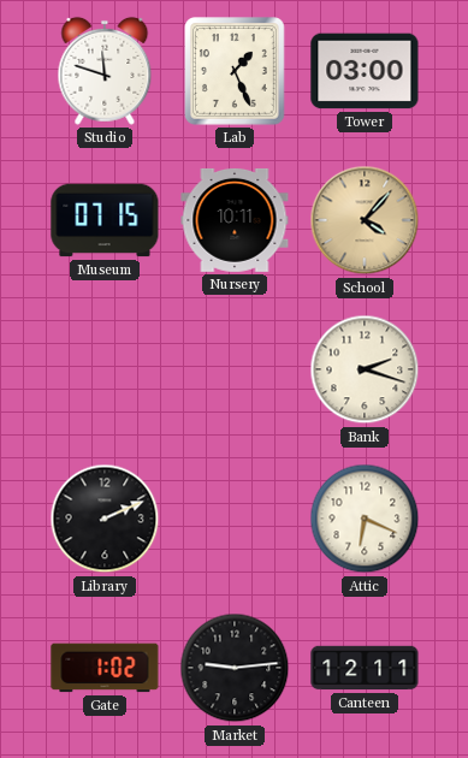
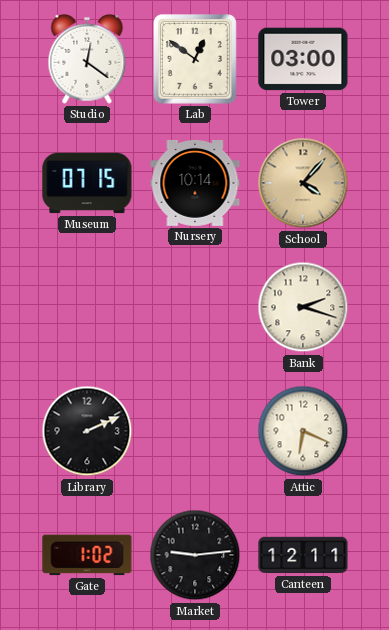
Studio: 11:48 -> 12:21 (87, 59)
Lab: 1:26 -> 12:51 (196, 60)
Nursery: 10:11 -> 10:14 (195, 183)
